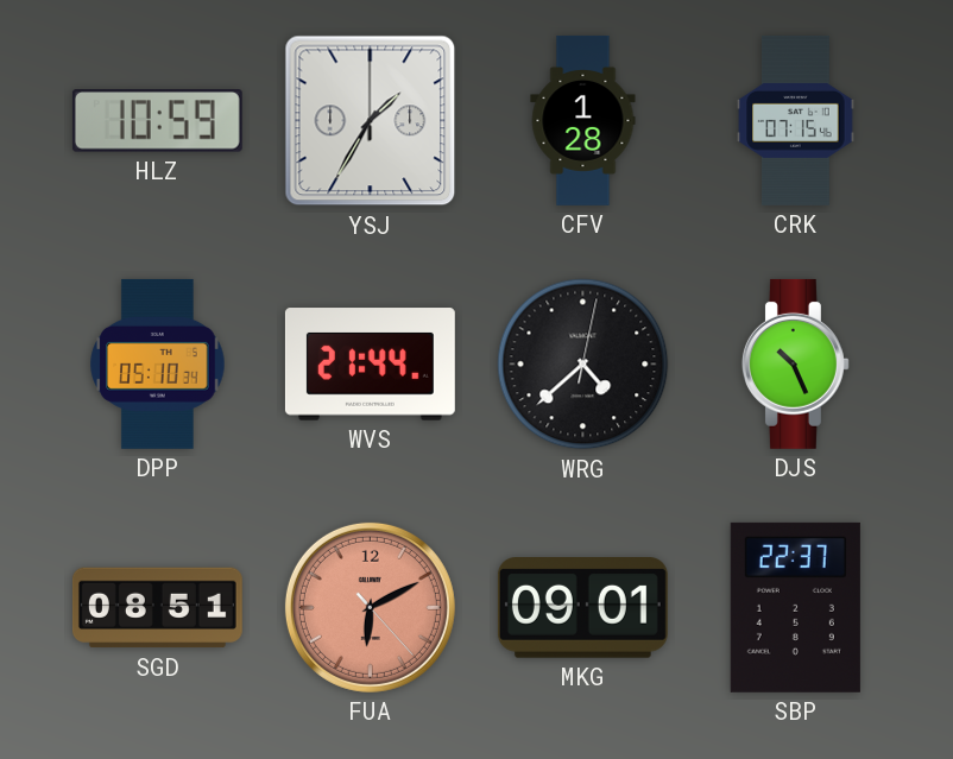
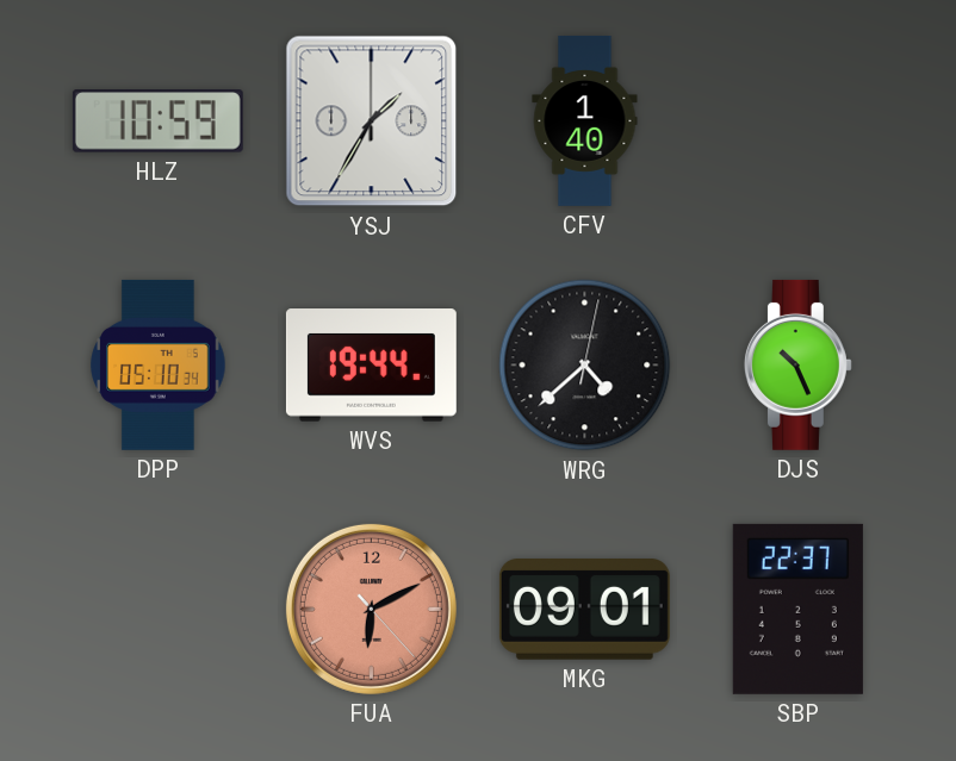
CFV: 1:28 -> 1:40 (585, 120)
CRK: 07:15 -> none (796, 120)
WVS: 21:44 -> 19:44 (371, 366)
SGD: 08:51 -> none (157, 608)
